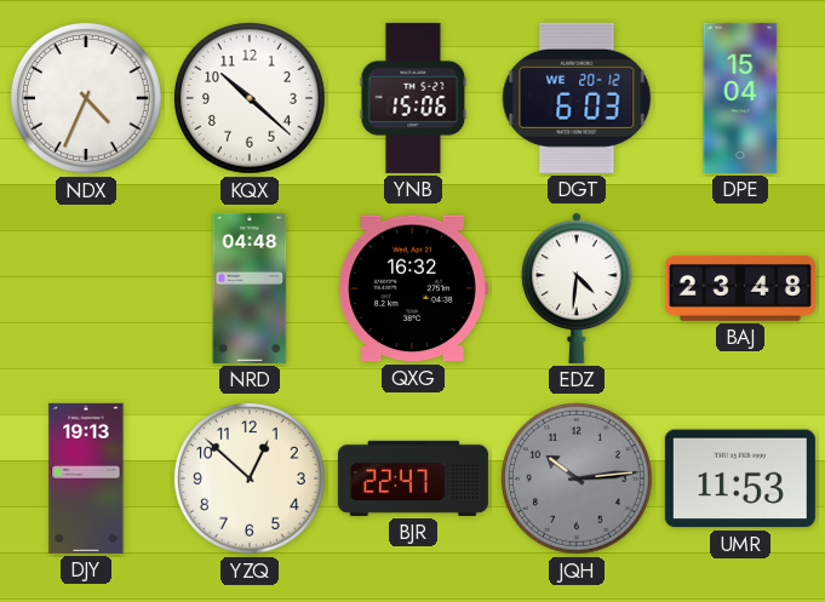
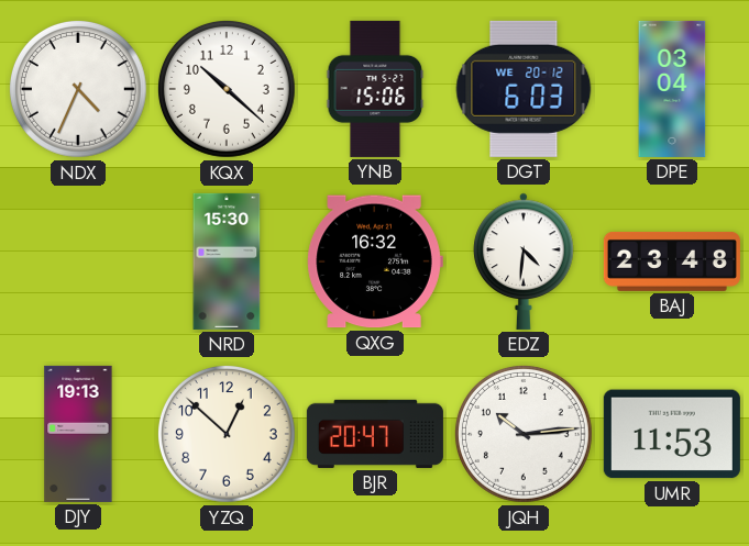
DPE: 15:04 -> 03:04 (672, 89)
NRD: 04:48 -> 15:30 (227, 261)
BJR: 22:47 -> 20:47 (375, 434)
JQH dial: grey -> white (524, 434)
